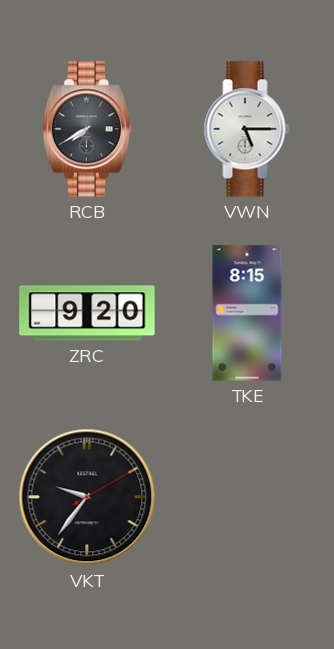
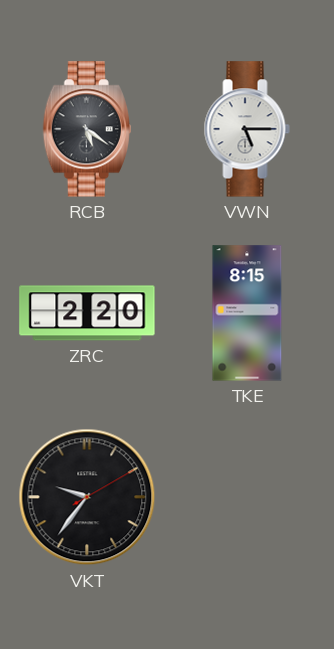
RCB: 7:40 -> 5:21 (87, 129)
ZRC: 9:20 -> 2:20 (87, 313)
